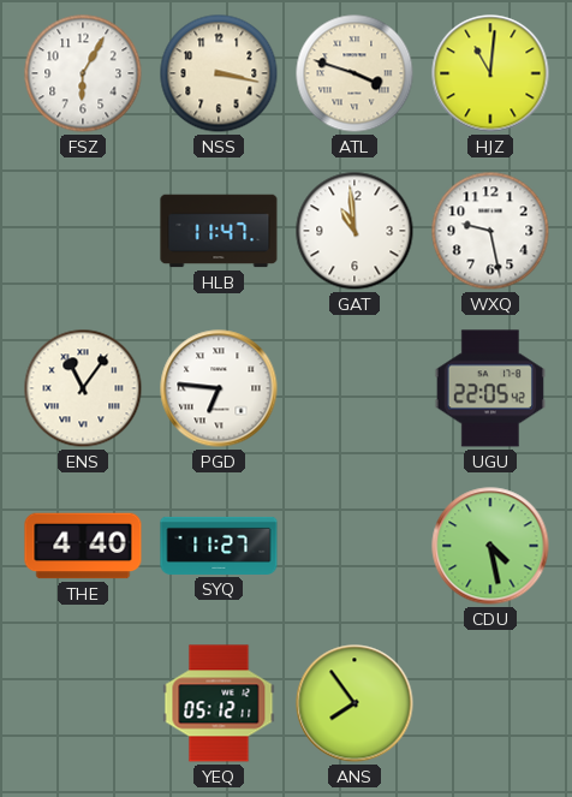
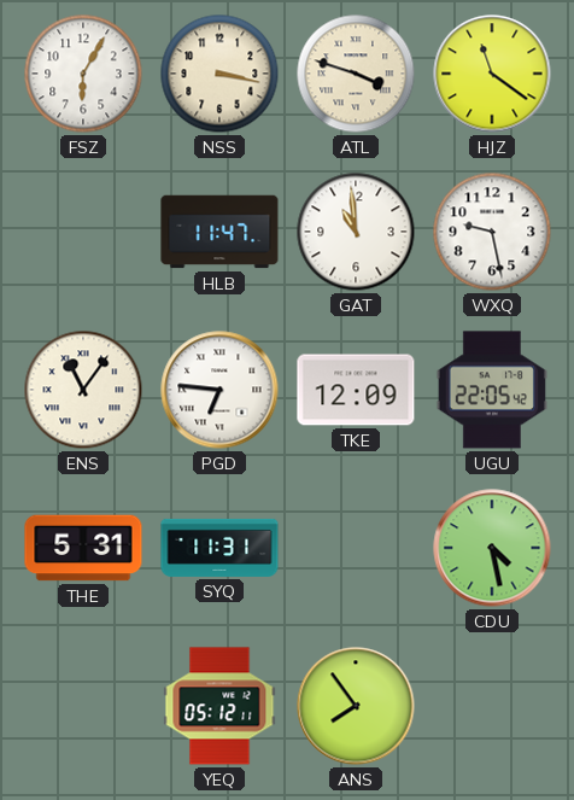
HJZ: 11:01 -> 11:21 (492, 74)
TKE: none -> 12:09 (356, 390)
THE: 4:40 -> 5:31 (83, 548)
SYQ: 11:27 -> 11:31 (219, 548)
